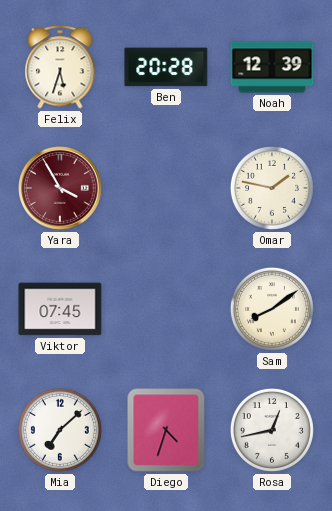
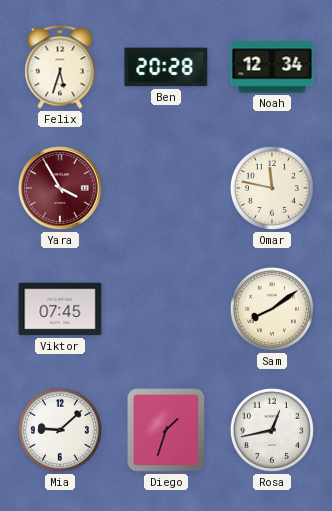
Noah: 12:39 -> 12:34 (272, 67)
Omar: 1:47 -> 11:47 (272, 188)
Mia: 7:08 -> 9:08 (60, 430)
Diego: 4:33 -> 1:33 (166, 430)
